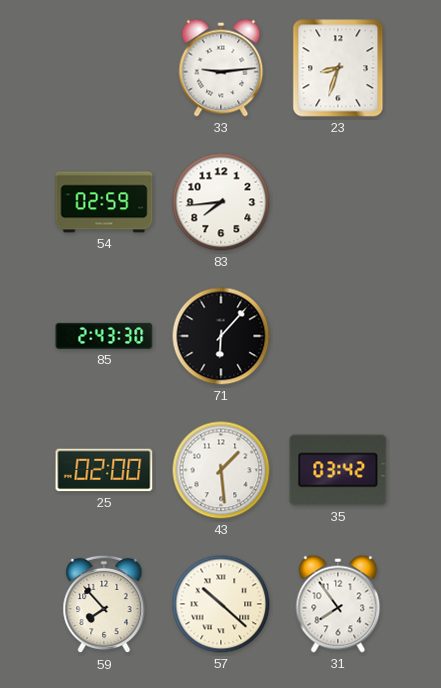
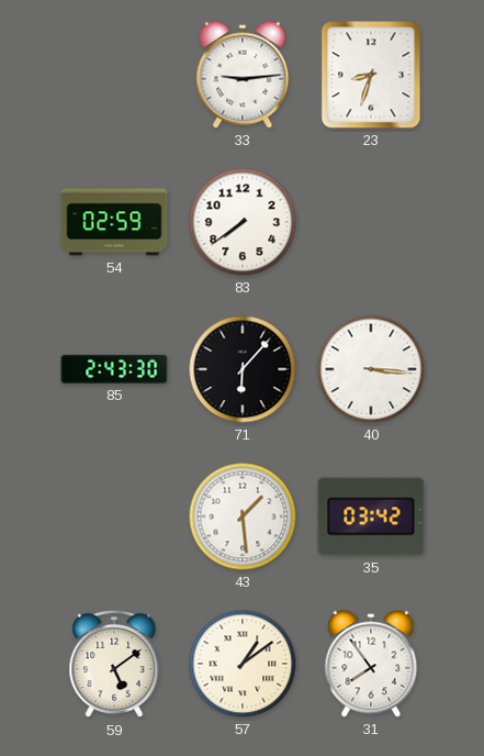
83: 7:44 -> 7:39 (243, 222)
40: none -> 3:16 (371, 369)
25: 02:00 -> none (104, 470)
59: 7:53 -> 5:09 (114, 664)
57: 10:22 -> 1:09 (243, 664)
